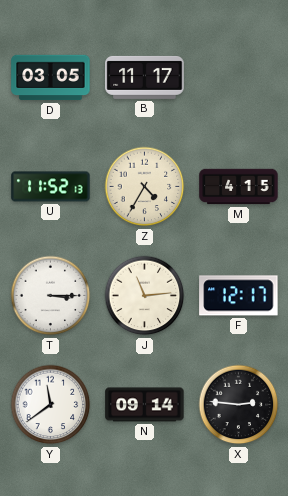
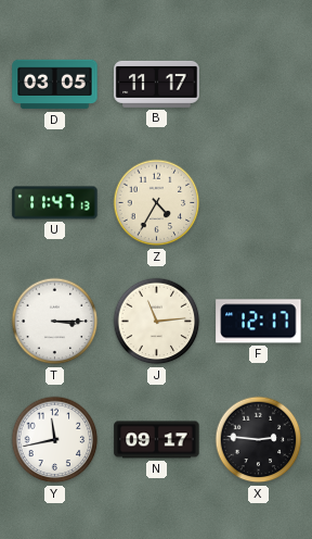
U: 11:52 -> 11:47 (55, 203)
M: 4:15 -> none (239, 187)
Y: 11:39 -> 11:43 (55, 440)
N: 09:14 -> 09:17 (157, 440)
